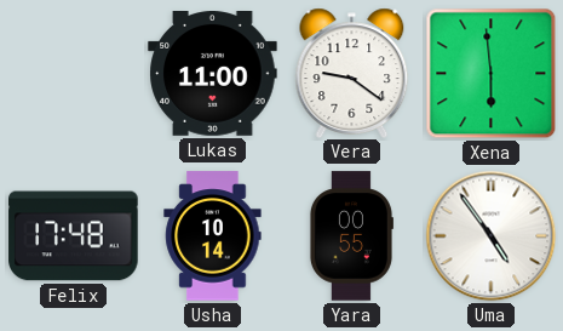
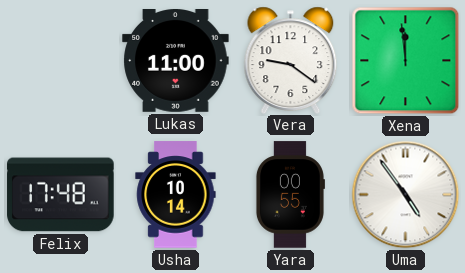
Xena: 5:59 -> 11:59 (406, 61)
